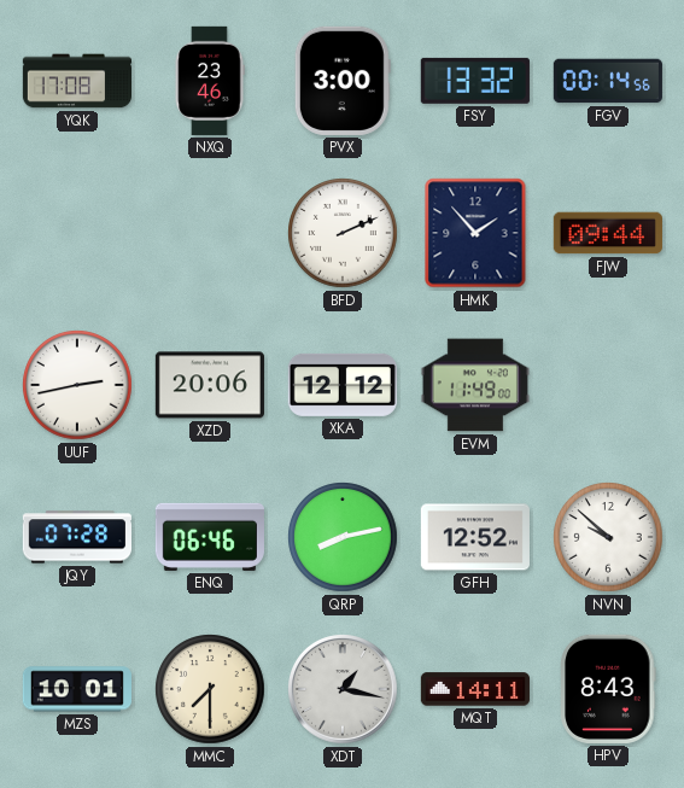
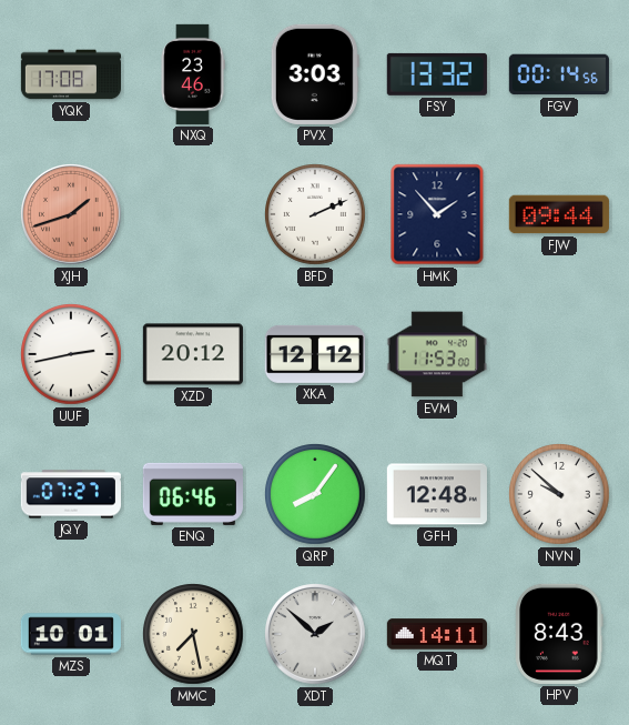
PVX: 3:00 -> 3:03 (315, 74)
XJH: none -> 1:42 (72, 215)
XZD: 20:06 -> 20:12 (193, 354)
EVM: 11:49 -> 11:53 (437, 354)
JQY: 07:28 -> 07:27 (71, 494)
QRP: 8:13 -> 8:06 (315, 494)
GFH: 12:52 -> 12:48 (437, 494)
MMC: 7:30 -> 7:28 (193, 634)
XDT: 1:17 -> 1:52 (316, 635)
